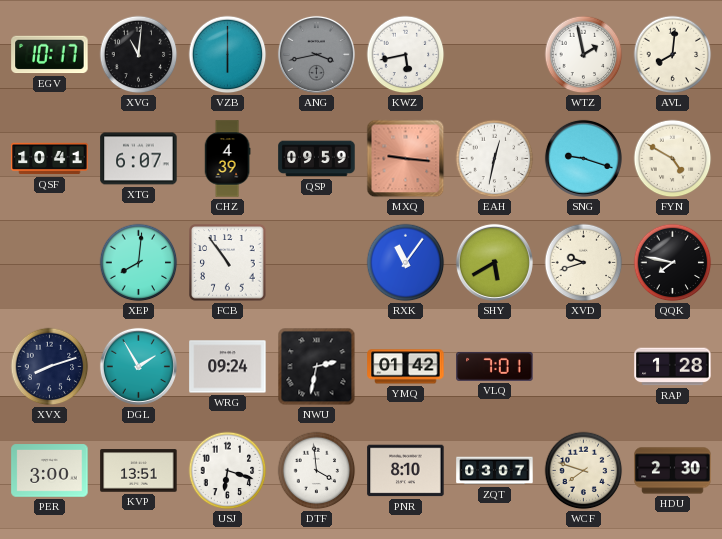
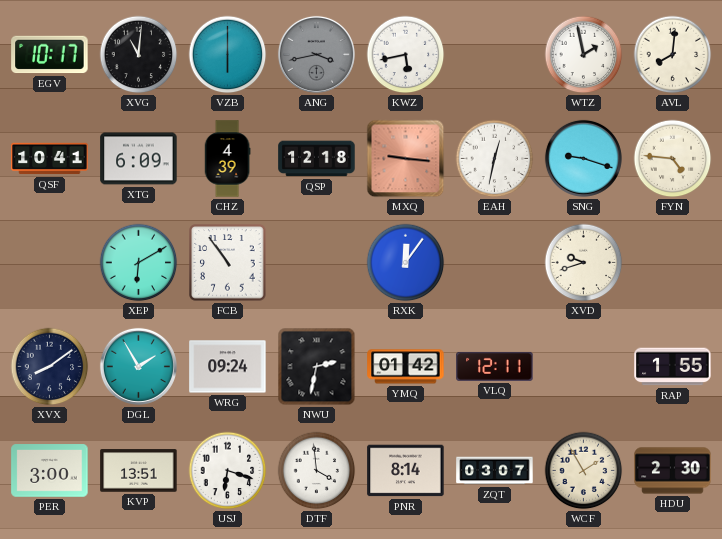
XTG: 6:07 -> 6:09 (139, 159)
QSP: 09:59 -> 12:18 (317, 159)
FYN: 4:50 -> 4:46 (673, 159)
XEP: 8:01 -> 6:10 (139, 263)
RXK: 11:06 -> 12:06 (406, 263)
SHY: 5:40 -> none (494, 262)
QQK: 7:47 -> none (673, 263)
XVX: 8:12 -> 8:09 (50, 367)
VLQ: 7:01 -> 12:11 (495, 366)
RAP: 1:28 -> 1:55 (673, 367)
PNR: 8:10 -> 8:14 (406, 471)
WCF: 7:48 -> 1:55 (584, 471)
